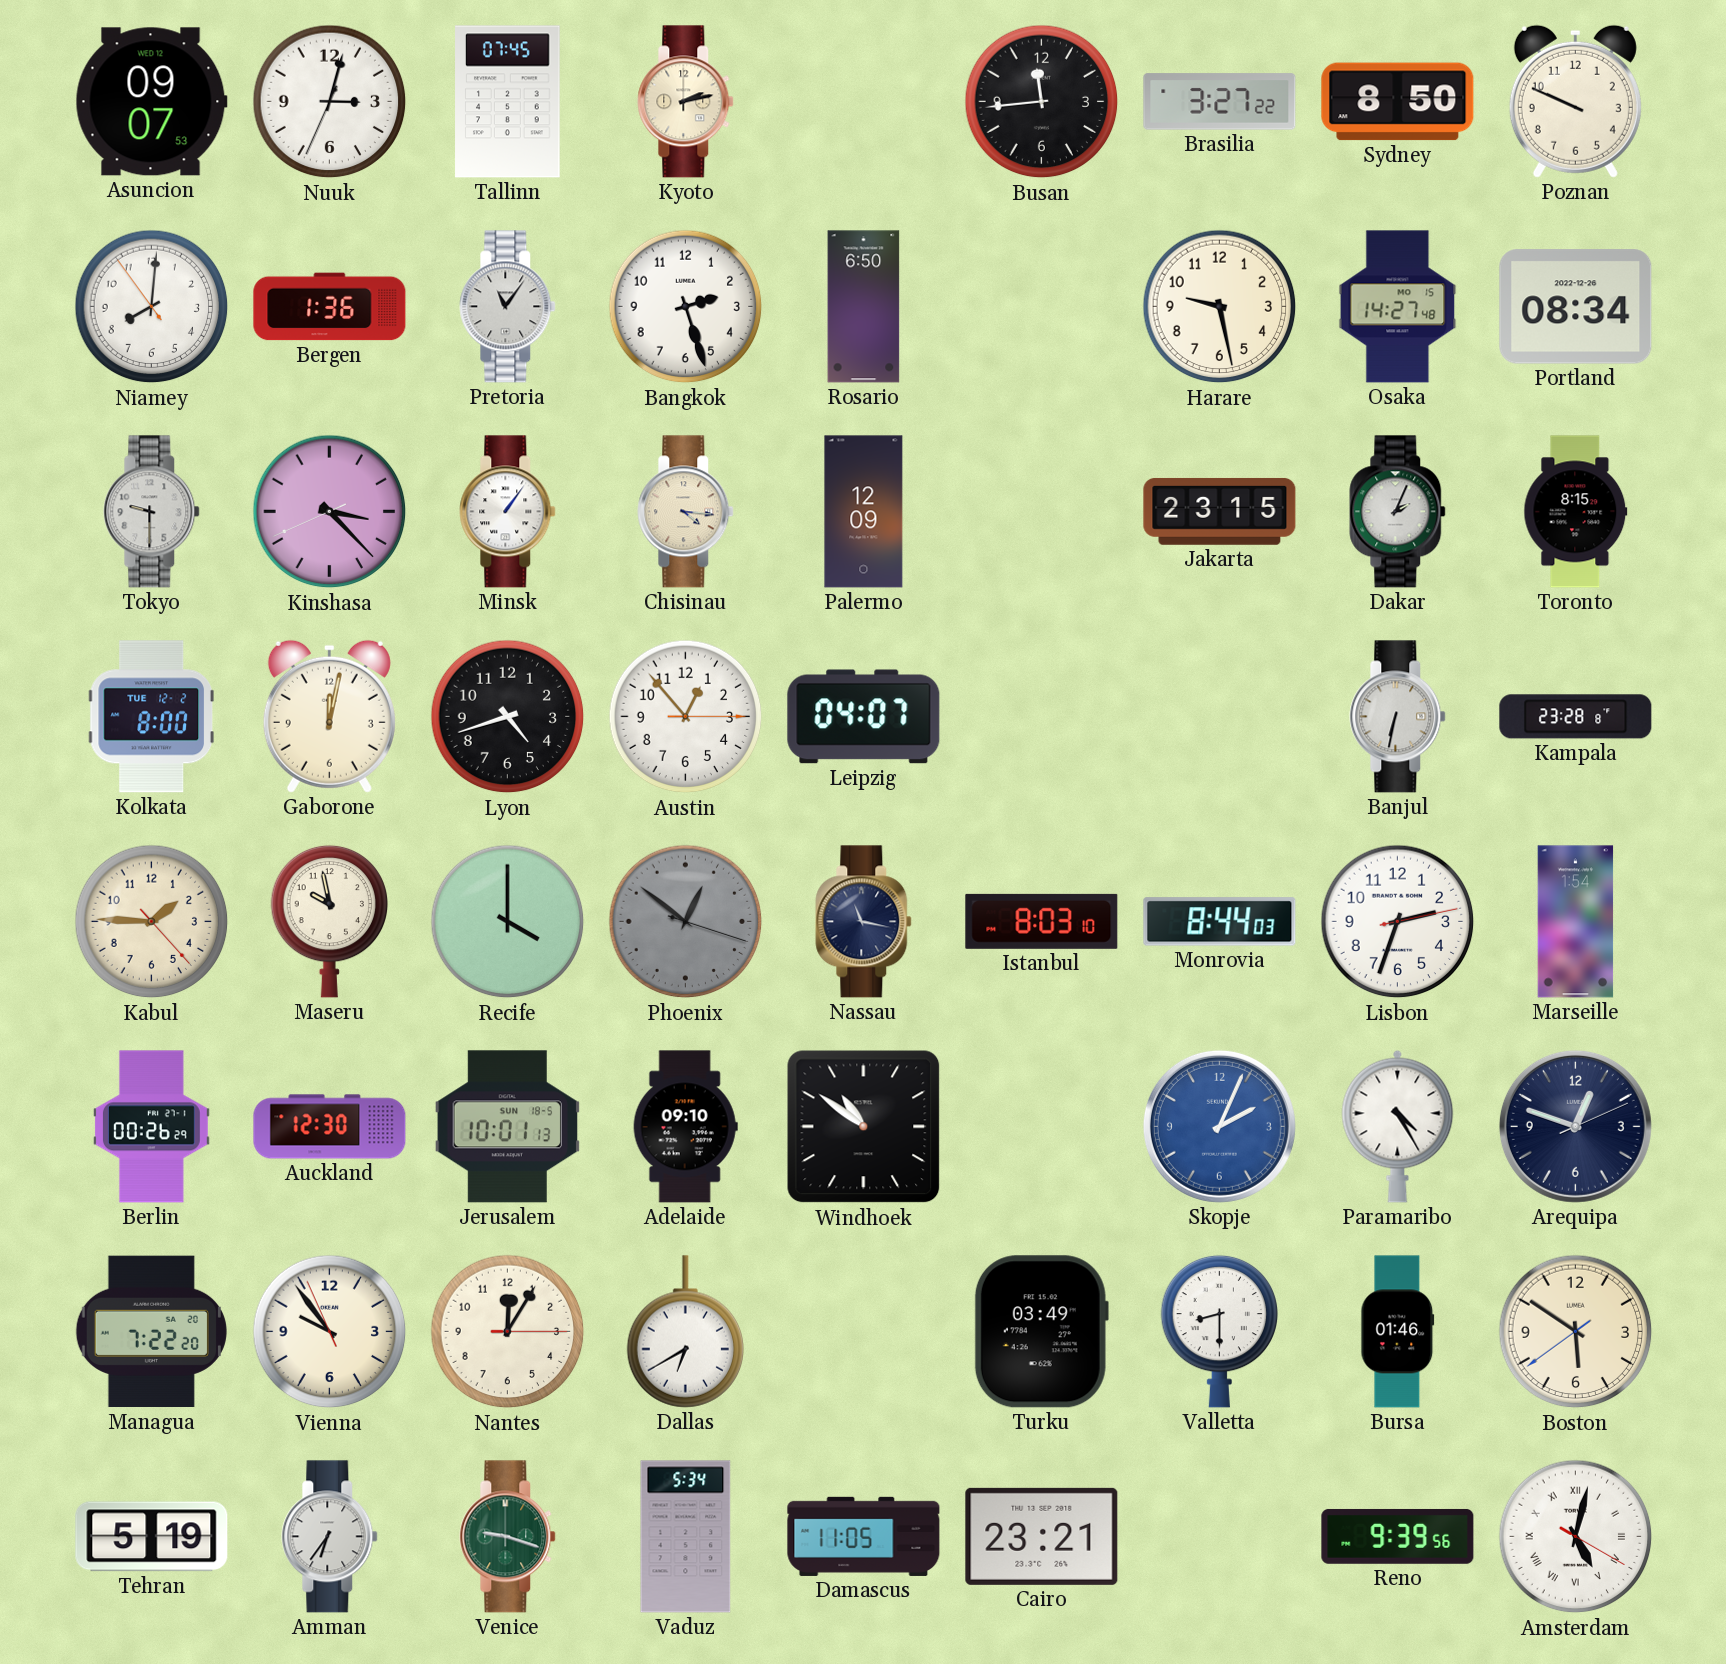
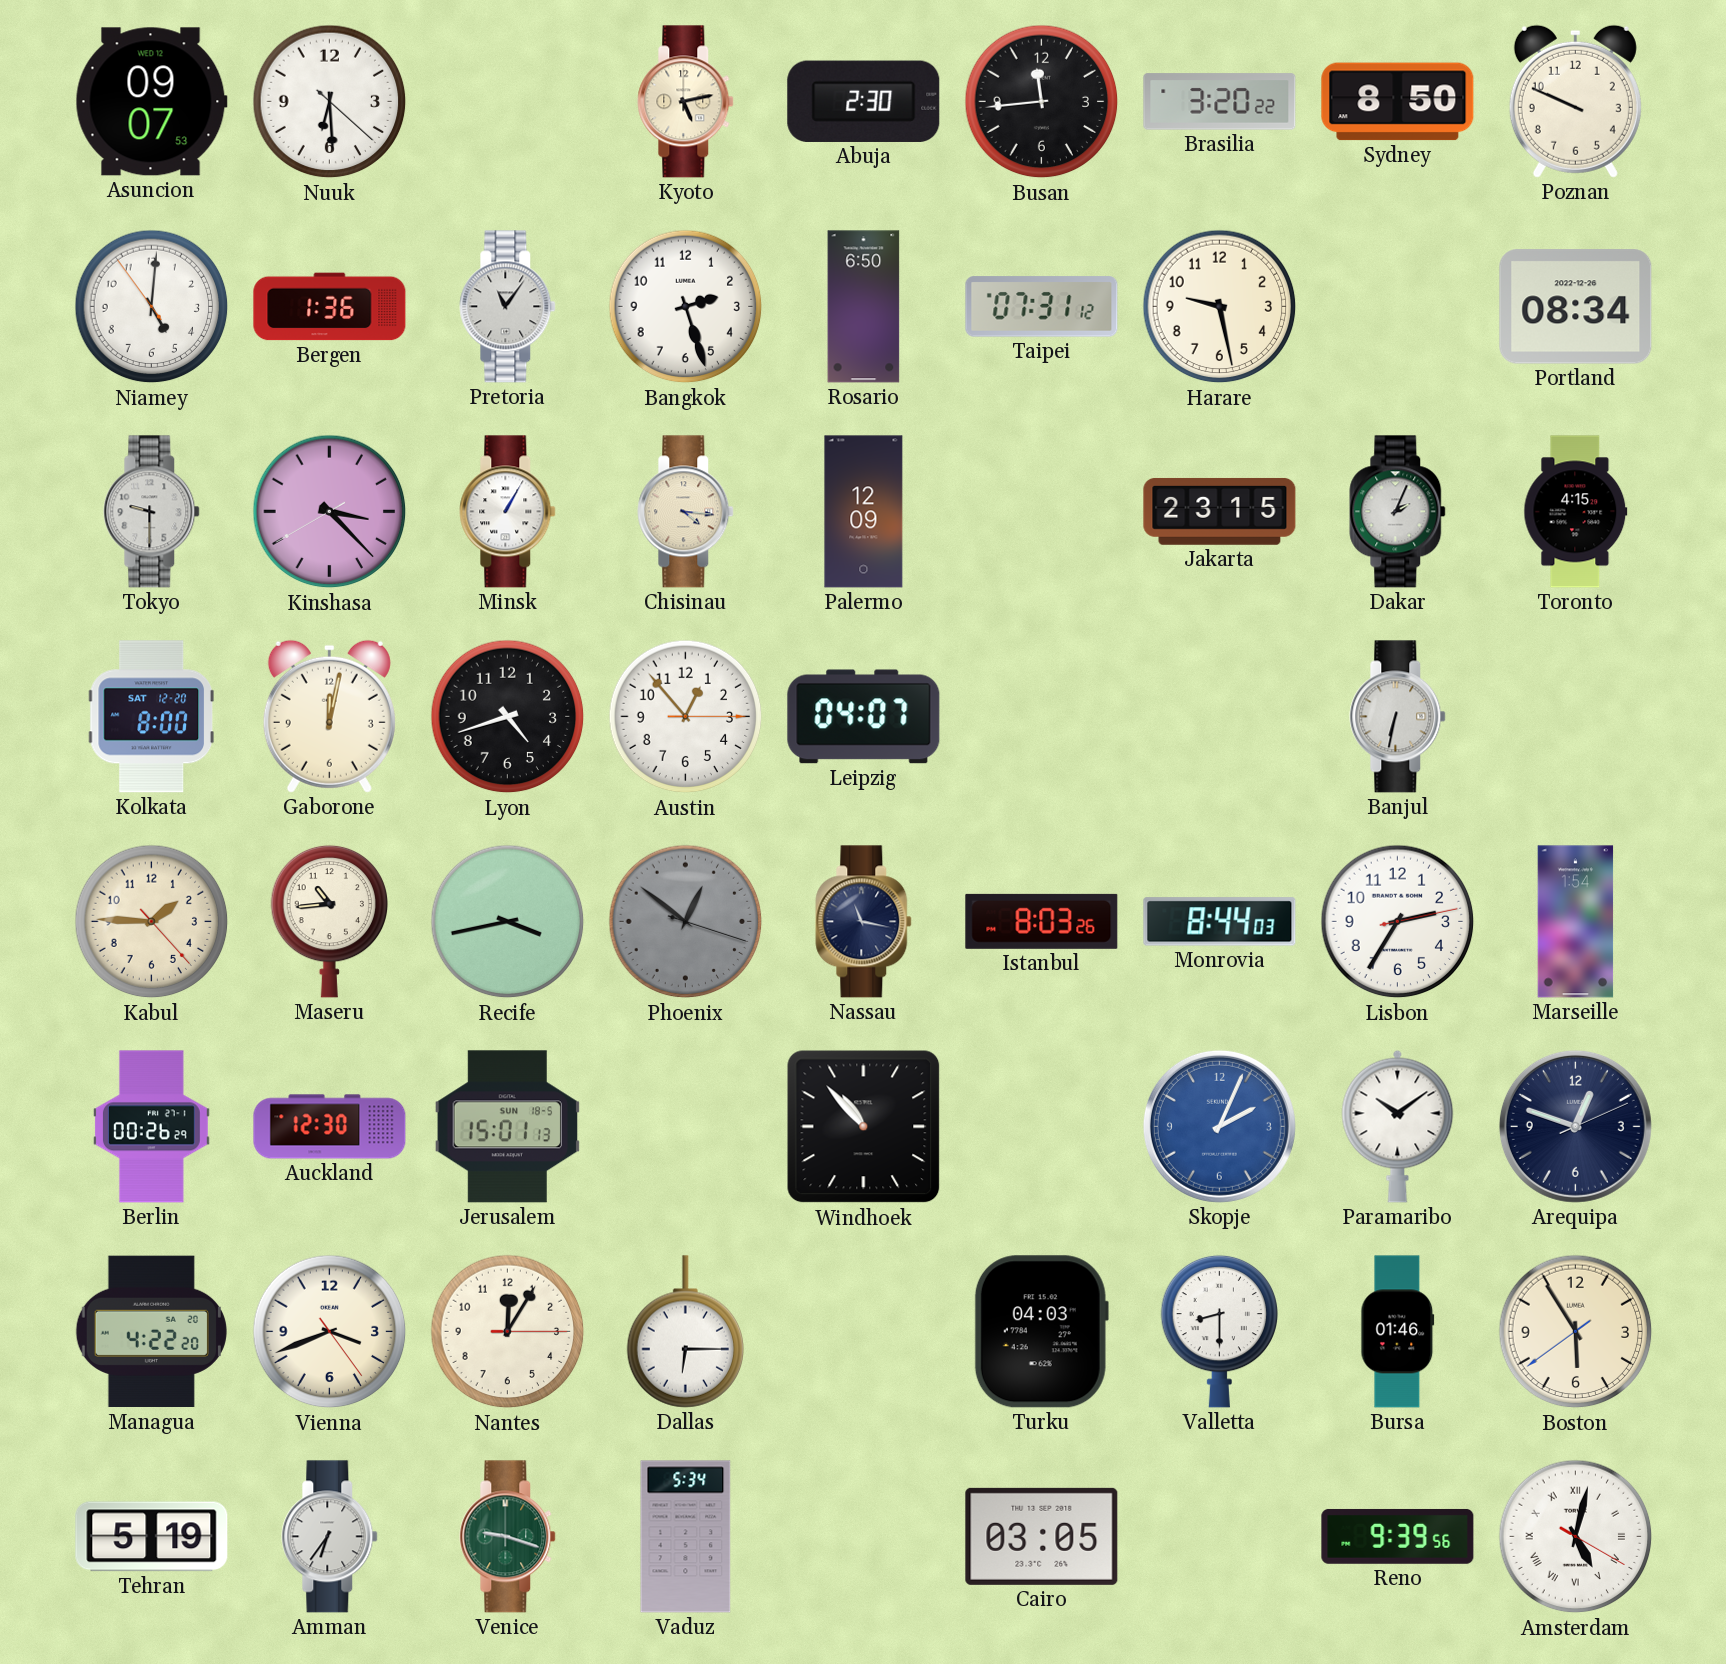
Nuuk: 3:02 -> 6:29 (330, 102)
Tallinn: 07:45 -> none (508, 102)
Kyoto: 2:13 -> 5:13 (686, 102)
Abuja: none -> 2:30 (864, 101)
Brasilia: 3:27 -> 3:20 (1220, 102)
Niamey: 8:00 -> 5:00 (152, 307)
Taipei: none -> 07:31 (1042, 307)
Osaka: 14:27 -> none (1398, 307)
Kinshasa: 3:22:41 -> 3:22:40 (330, 512)
Minsk: 1:06 -> 1:05 (508, 512)
Toronto: 8:15 -> 4:15 (1576, 512)
Kolkata date: TUE 12-2 -> SAT 12-20 (151, 717)
Kampala: 23:28 -> none (1576, 717)
Maseru: 9:58 -> 10:44 (329, 921)
Recife: 4:00 -> 3:43 (508, 922)
Istanbul: 8:03:10 -> 8:03:26 (1042, 921)
Lisbon: 2:33 -> 2:35 (1398, 922)
Jerusalem: 10:01 -> 15:01 (507, 1127)
Adelaide: 09:10 -> none (685, 1127)
Windhoek: 10:51 -> 10:53 (864, 1127)
Paramaribo: 4:25 -> 10:09 (1398, 1126)
Managua: 7:22 -> 4:22 (151, 1332)
Vienna: 9:53 -> 3:41 (330, 1332)
Dallas: 6:40 -> 6:15 (685, 1332)
Turku: 03:49 -> 04:03 (1041, 1332)
Boston: 5:50 -> 5:54 (1576, 1332)
Damascus: 11:05 -> none (864, 1536)
Cairo: 23:21 -> 03:05 (1042, 1536)
